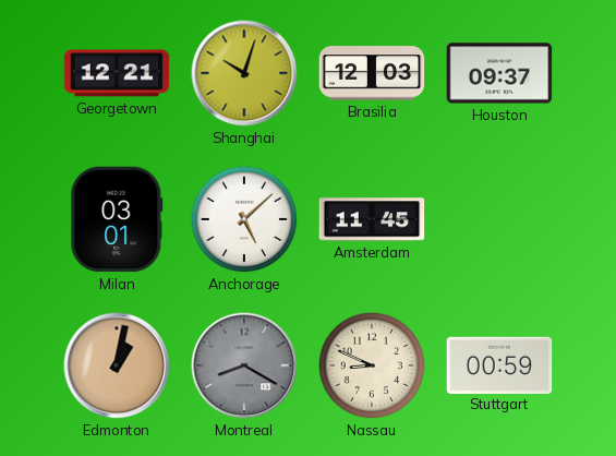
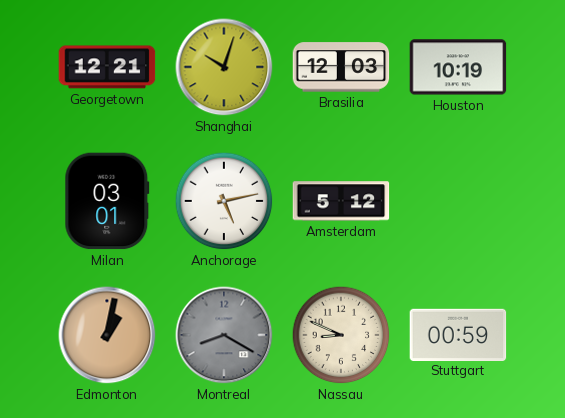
Houston: 09:37 -> 10:19 (458, 67)
Anchorage: 5:08 -> 5:13 (224, 201)
Amsterdam: 11:45 -> 5:12 (341, 201)
